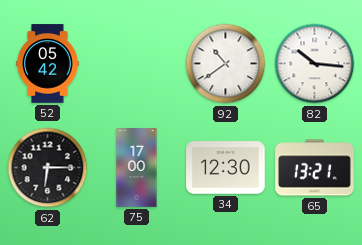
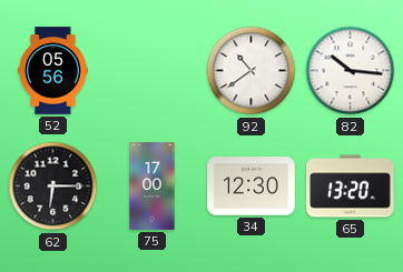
52: 05:42 -> 05:56 (53, 71)
65: 13:21 -> 13:20 (351, 187)
